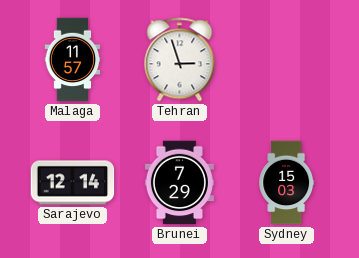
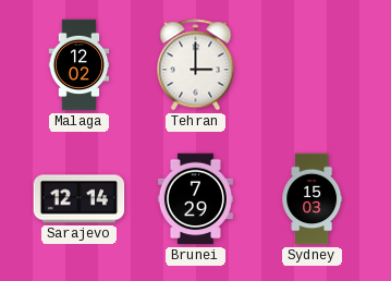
Malaga: 11:57 -> 12:02 (80, 65)
Tehran: 2:57 -> 3:00 (196, 65)
